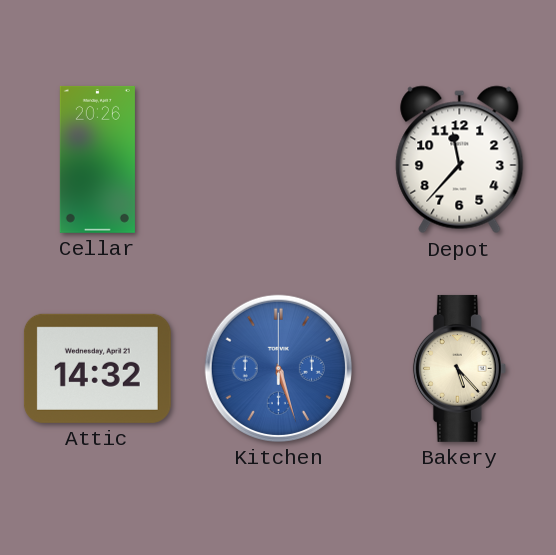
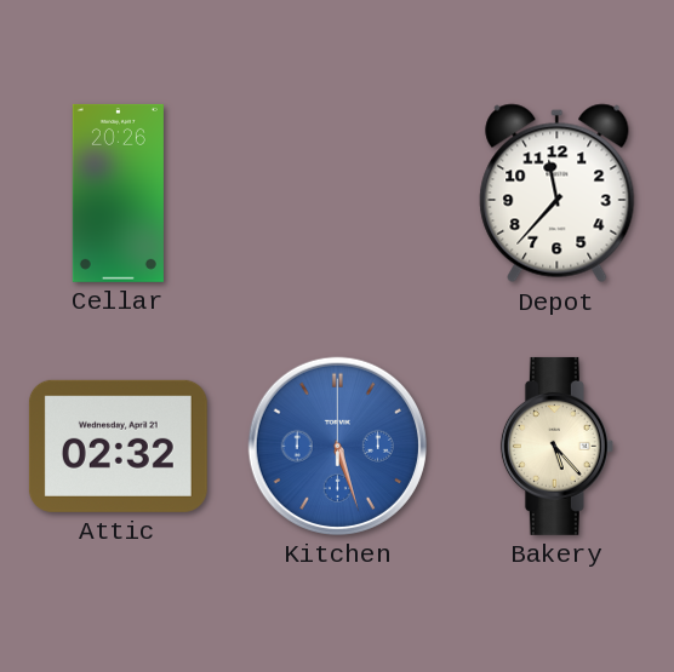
Attic: 14:32 -> 02:32 (118, 446)
